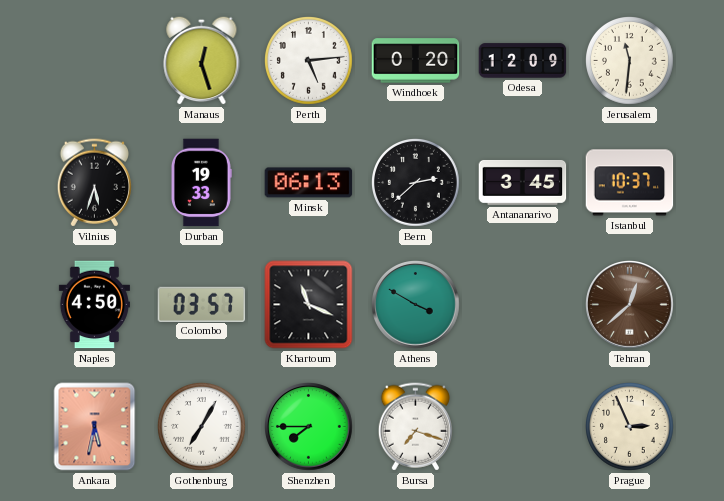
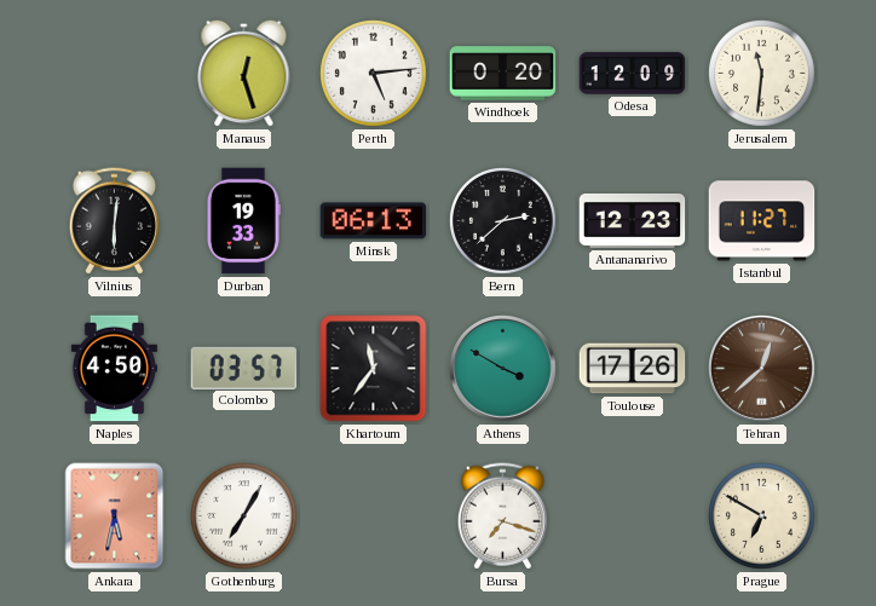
Vilnius: 5:33 -> 6:01 (114, 221)
Antananarivo: 3:45 -> 12:23 (633, 220)
Istanbul: 10:37 -> 11:27 (762, 221)
Khartoum: 11:19 -> 11:36 (374, 369)
Toulouse: none -> 17:26 (633, 369)
Shenzhen: 7:45 -> none (309, 427)
Prague: 2:56 -> 6:50 (762, 516)
